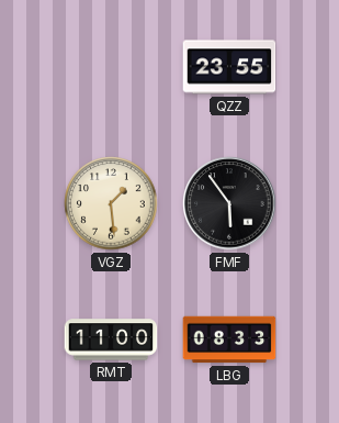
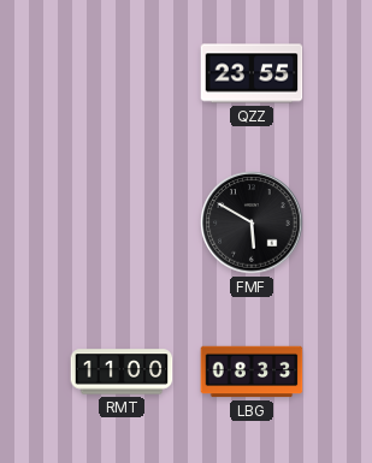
VGZ: 1:29 -> none (111, 203)
FMF: 5:54 -> 5:50 (252, 222)
